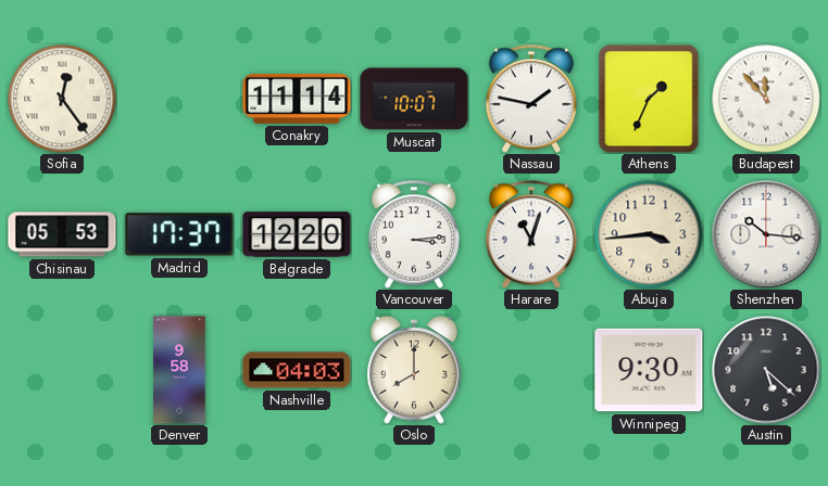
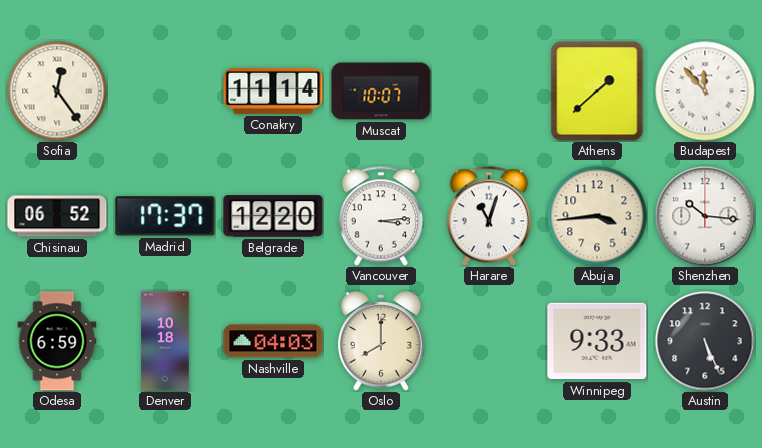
Nassau: 1:47 -> none (531, 99)
Athens: 1:34 -> 1:38 (597, 91)
Chisinau: 05:53 -> 06:52 (57, 216)
Odesa: none -> 6:59 (57, 341)
Denver: 9:58 -> 10:18 (165, 341)
Winnipeg: 9:30 -> 9:33 (597, 341)
Austin: 5:22 -> 5:26 (705, 341)
